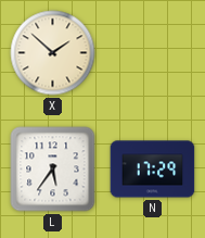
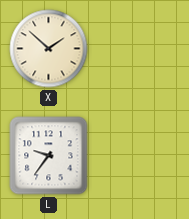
L: 5:36 -> 9:36 (49, 156)
N: 17:29 -> none (153, 170)
